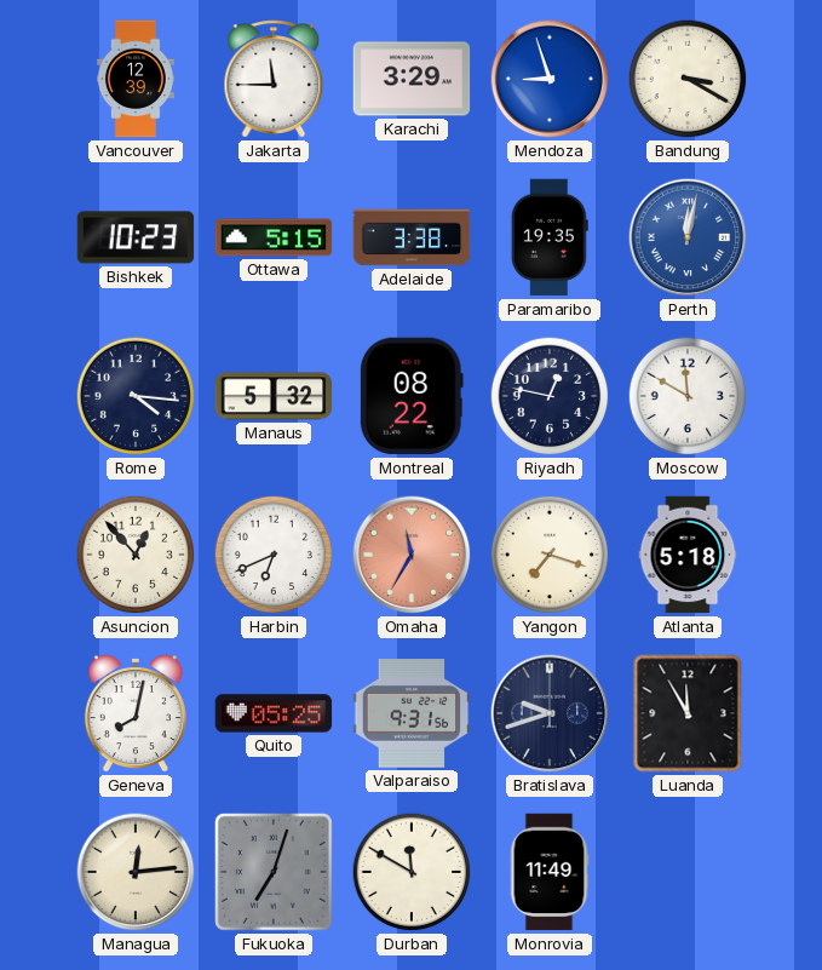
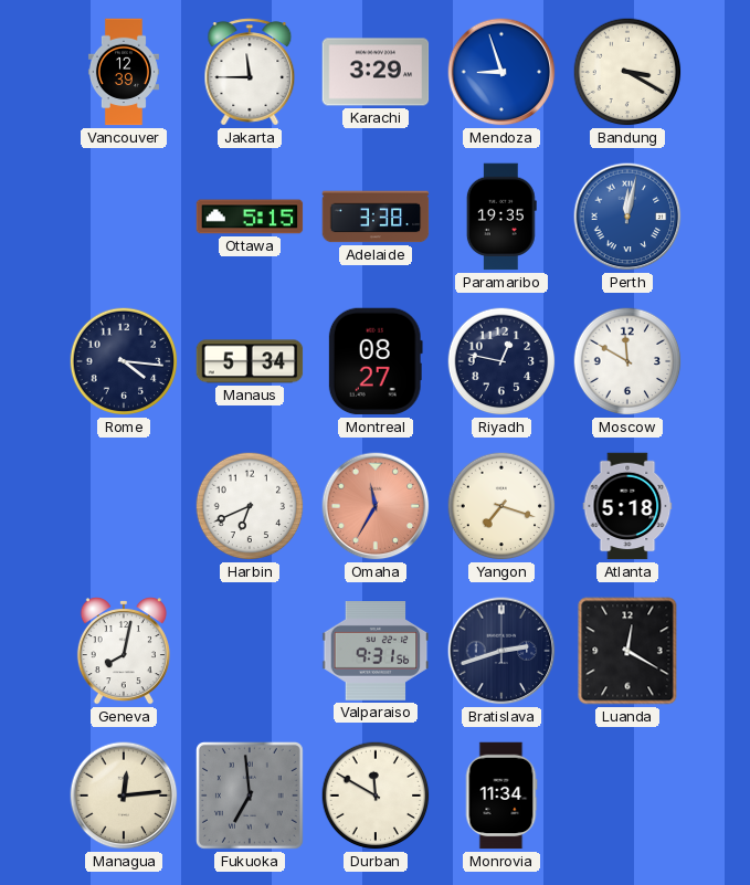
Bishkek: 10:23 -> none (136, 237)
Manaus: 5:32 -> 5:34 (250, 361)
Montreal: 08:22 -> 08:27 (376, 361)
Asuncion: 12:53 -> none (136, 555)
Quito: 05:25 -> none (274, 713)
Bratislava: 9:42 -> 2:42 (501, 651)
Luanda: 11:55 -> 12:20 (627, 651)
Fukuoka: 7:03 -> 6:59 (250, 796)
Monrovia: 11:49 -> 11:34 (501, 796)
